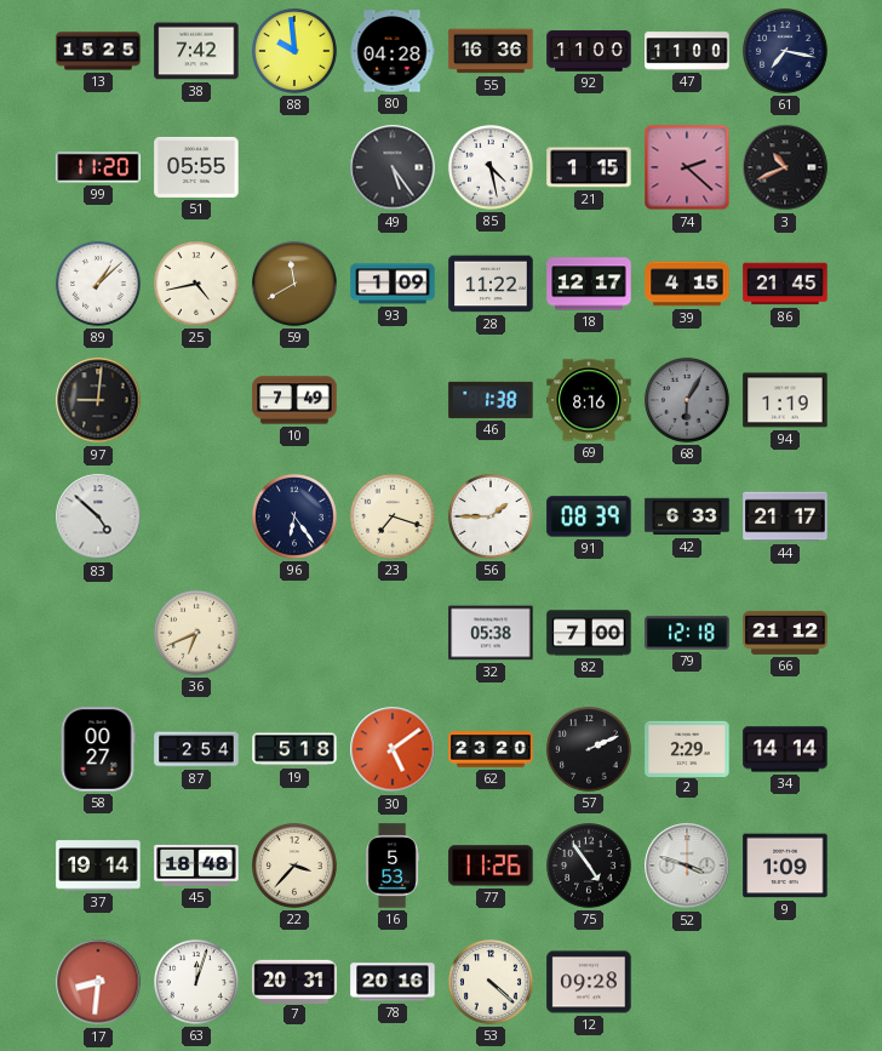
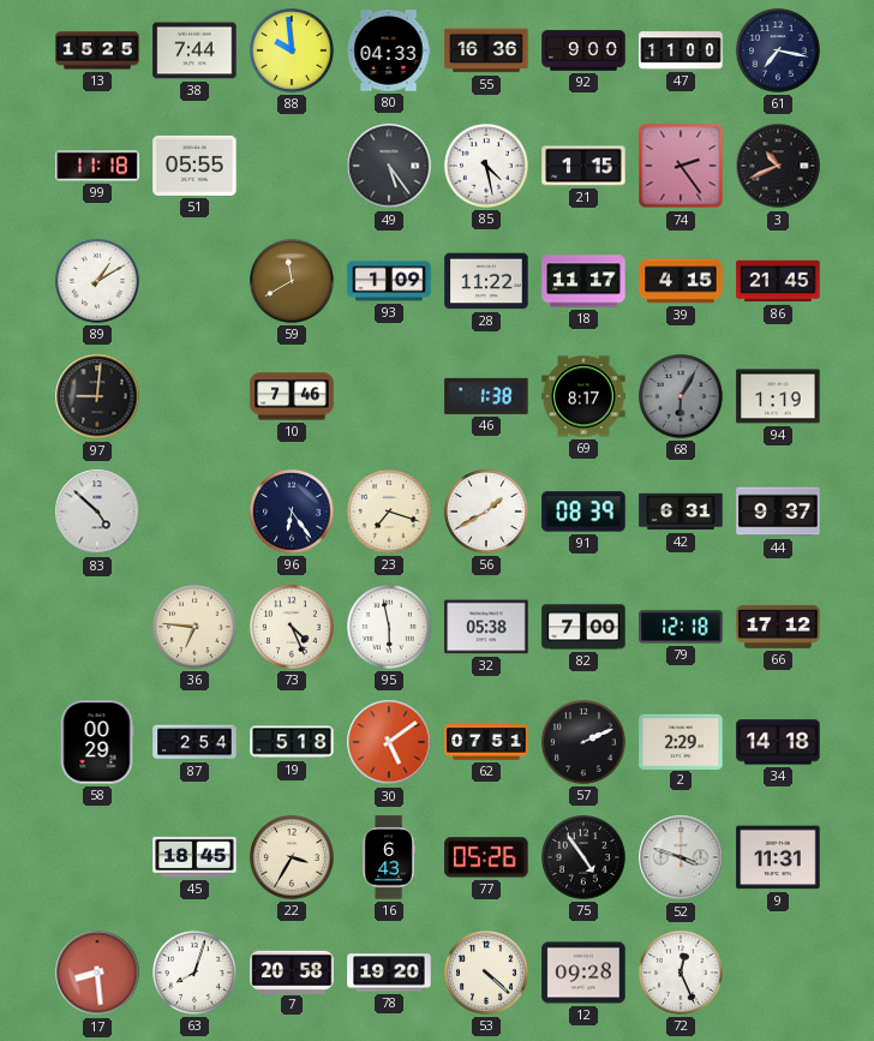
38: 7:42 -> 7:44 (194, 50)
80: 04:28 -> 04:33 (389, 50)
92: 11:00 -> 9:00 (583, 50)
99: 11:20 -> 11:18 (97, 166)
74: 2:22 -> 2:24 (681, 166)
89: 1:08 -> 1:10 (97, 281)
25: 4:43 -> none (196, 284)
18: 12:17 -> 11:17 (583, 281)
10: 7:49 -> 7:46 (292, 396)
69: 8:16 -> 8:17 (583, 396)
56: 1:45 -> 1:40 (486, 511)
42: 6:33 -> 6:31 (681, 511)
44: 21:17 -> 9:37 (778, 511)
36: 6:41 -> 6:46 (194, 627)
73: none -> 4:26 (292, 627)
95: none -> 5:58 (389, 627)
66: 21:12 -> 17:12 (778, 627)
58: 00:27 -> 00:29 (97, 742)
62: 23:20 -> 07:51 (486, 742)
34: 14:14 -> 14:18 (778, 742)
37: 19:14 -> none (98, 866)
45: 18:48 -> 18:45 (194, 857)
22: 3:37 -> 3:35 (292, 857)
16: 5:53 -> 6:43 (389, 857)
77: 11:26 -> 05:26 (486, 857)
9: 1:09 -> 11:31 (778, 857)
17: 8:31 -> 8:29 (97, 973)
63: 12:03 -> 8:03 (194, 973)
7: 20:31 -> 20:58 (292, 971)
78: 20:16 -> 19:20 (389, 973)
72: none -> 12:26 (681, 973)
